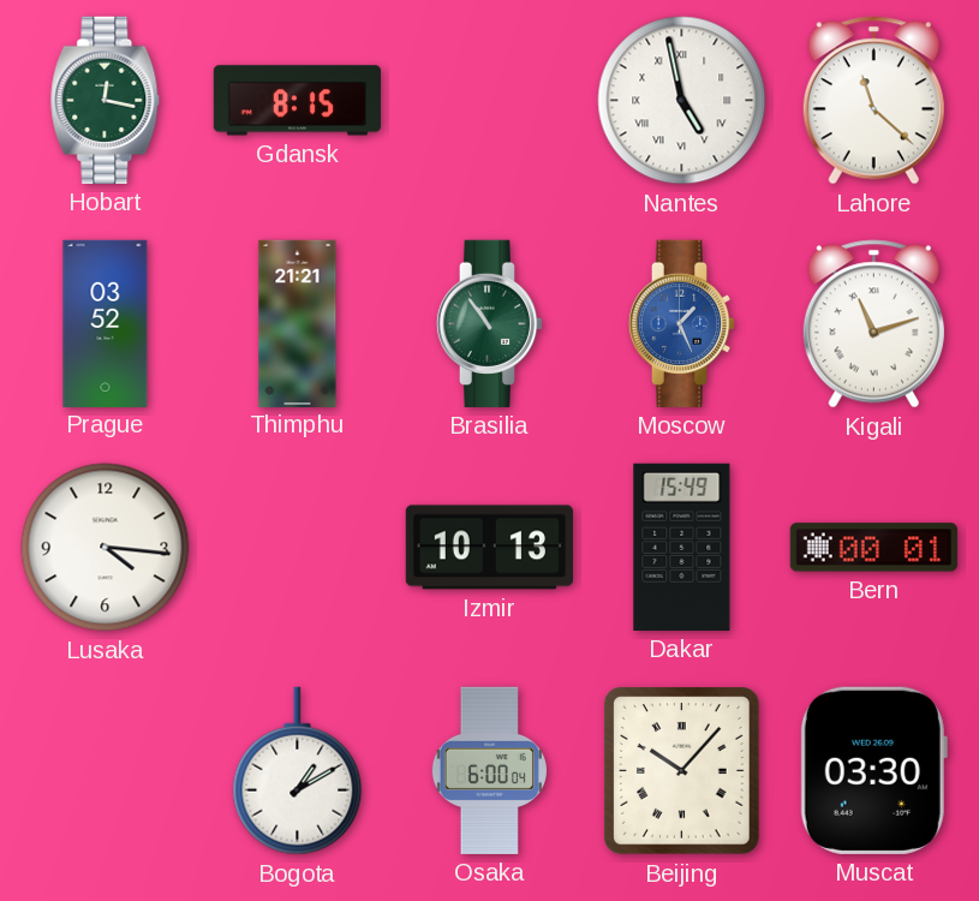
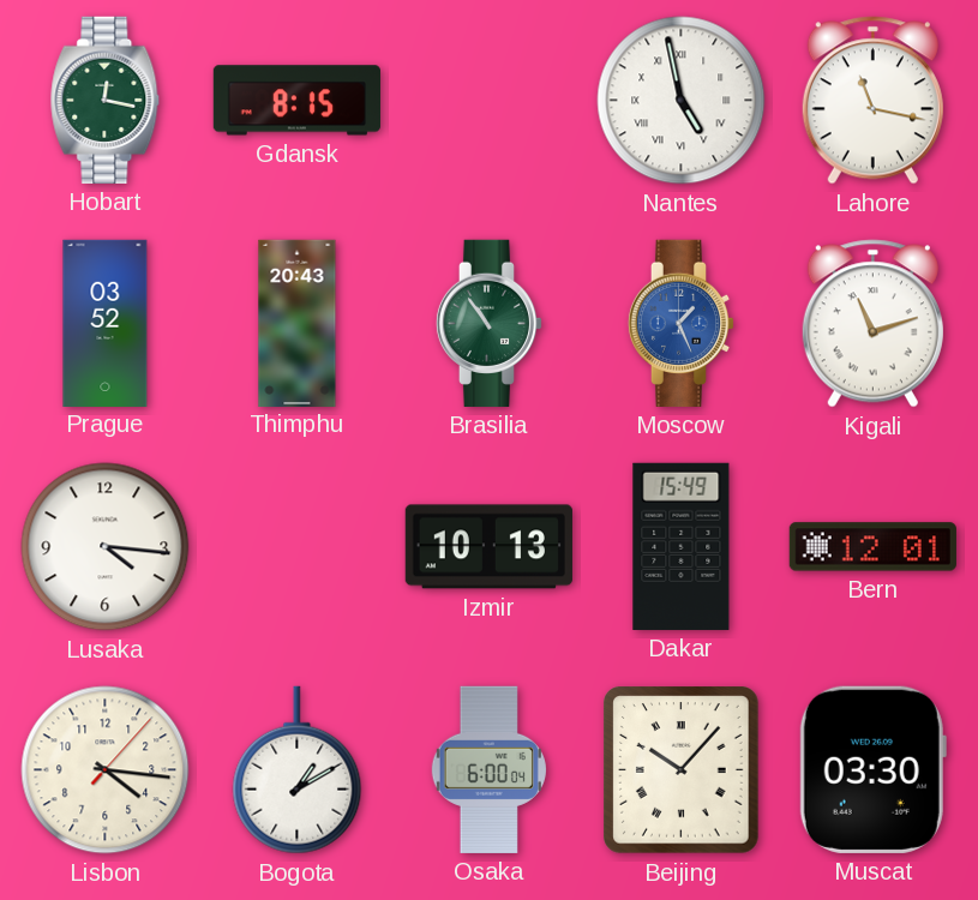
Lahore: 11:22 -> 11:17 (872, 101)
Thimphu: 21:21 -> 20:43 (298, 323)
Bern: 00:01 -> 12:01 (872, 547)
Lisbon: none -> 4:16 (106, 770)
